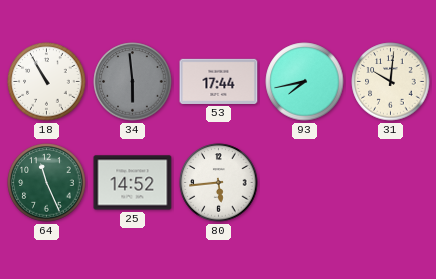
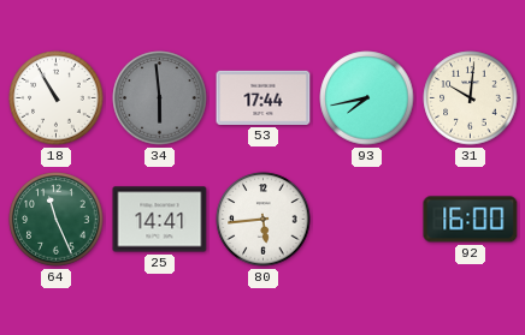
25: 14:52 -> 14:41 (160, 220)
92: none -> 16:00 (471, 220)
